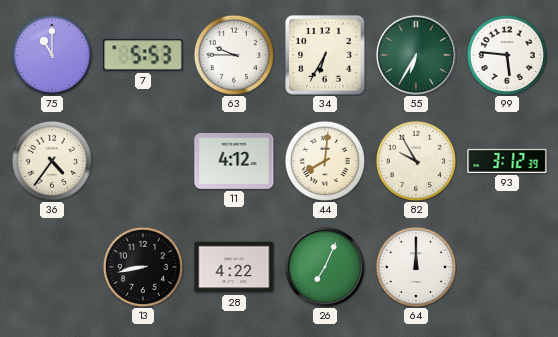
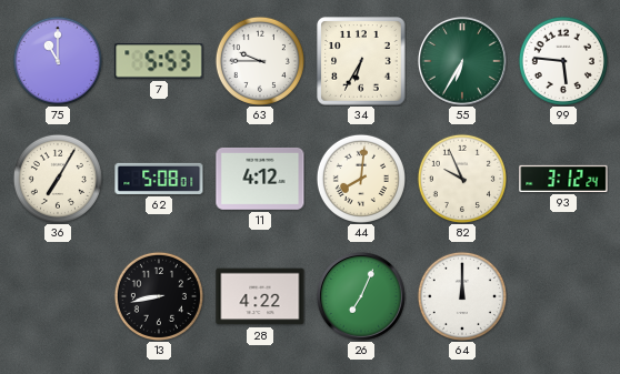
36: 4:36 -> 7:05 (58, 179)
62: none -> 5:08 (159, 179)
82: 9:55 -> 9:56 (462, 179)
93: 3:12:39 -> 3:12:24 (563, 179)
